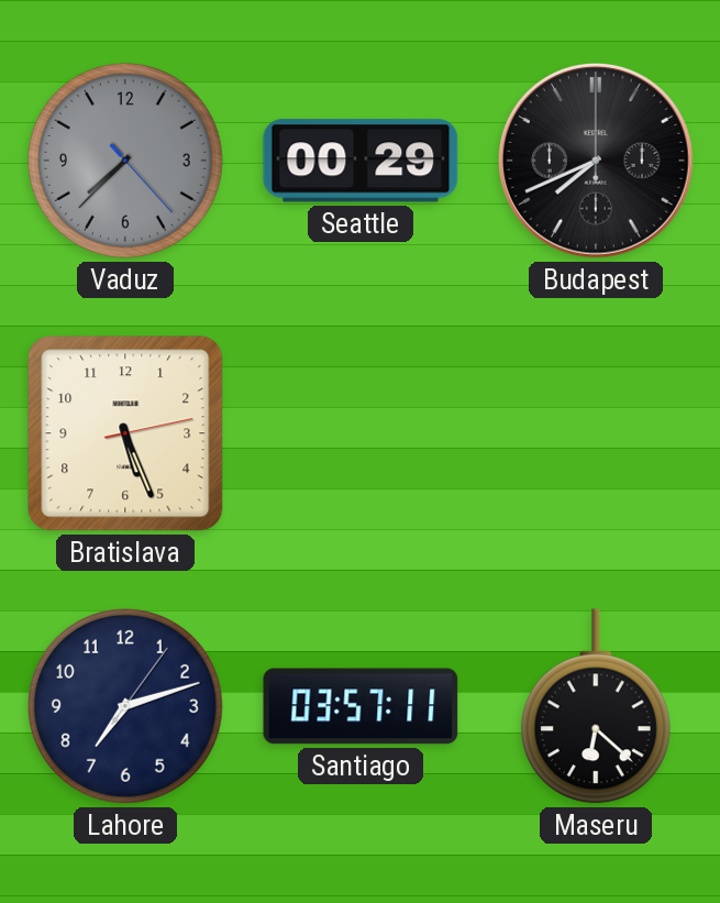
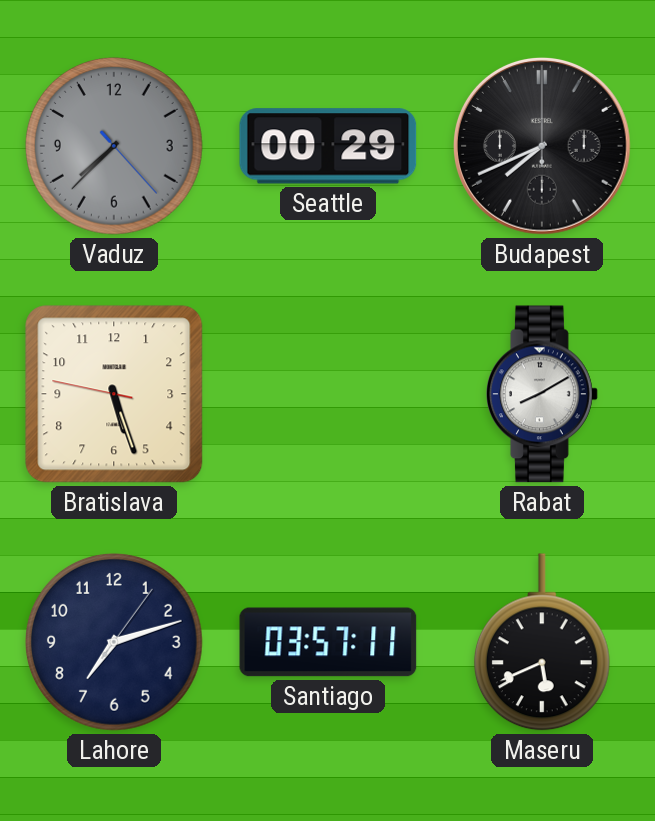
Bratislava: 5:26:13 -> 5:26:47 (114, 394)
Rabat: none -> 8:10 (542, 394)
Maseru: 6:22 -> 5:41 (542, 642)
